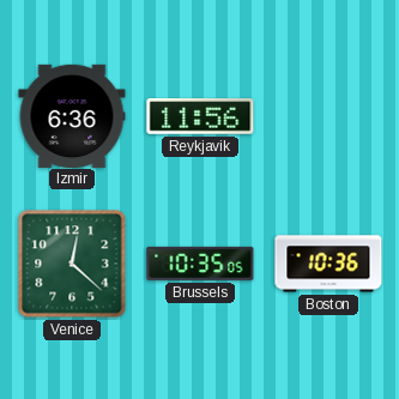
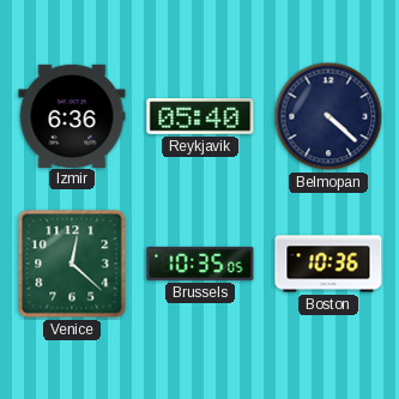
Reykjavik: 11:56 -> 05:40 (200, 117)
Belmopan: none -> 4:22 (328, 116)
